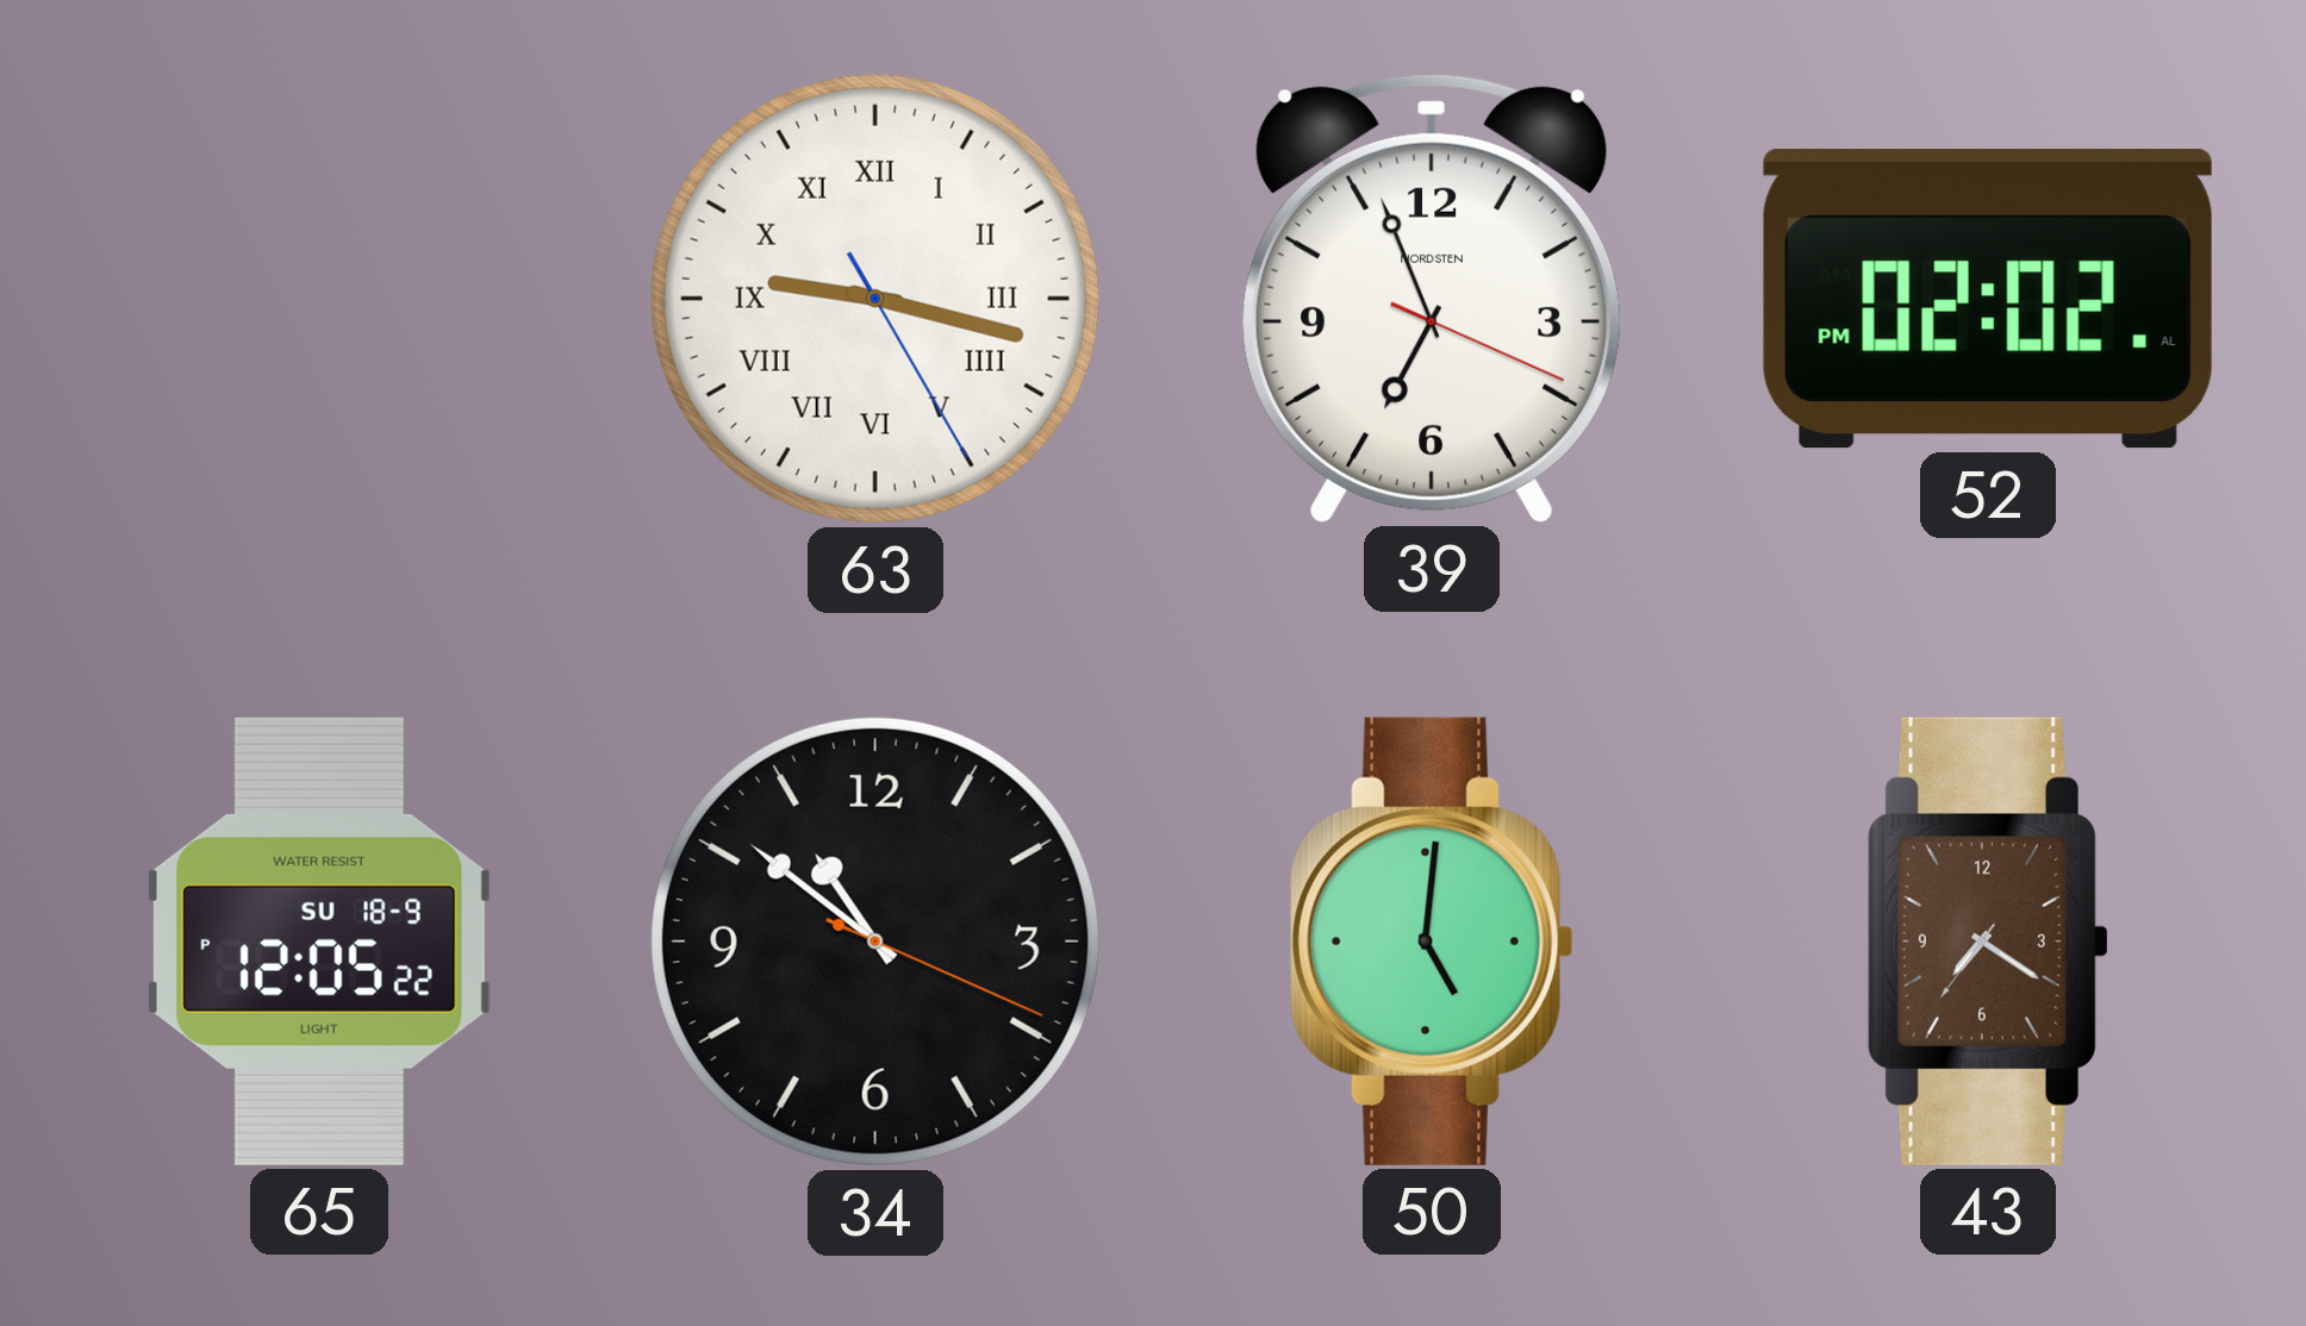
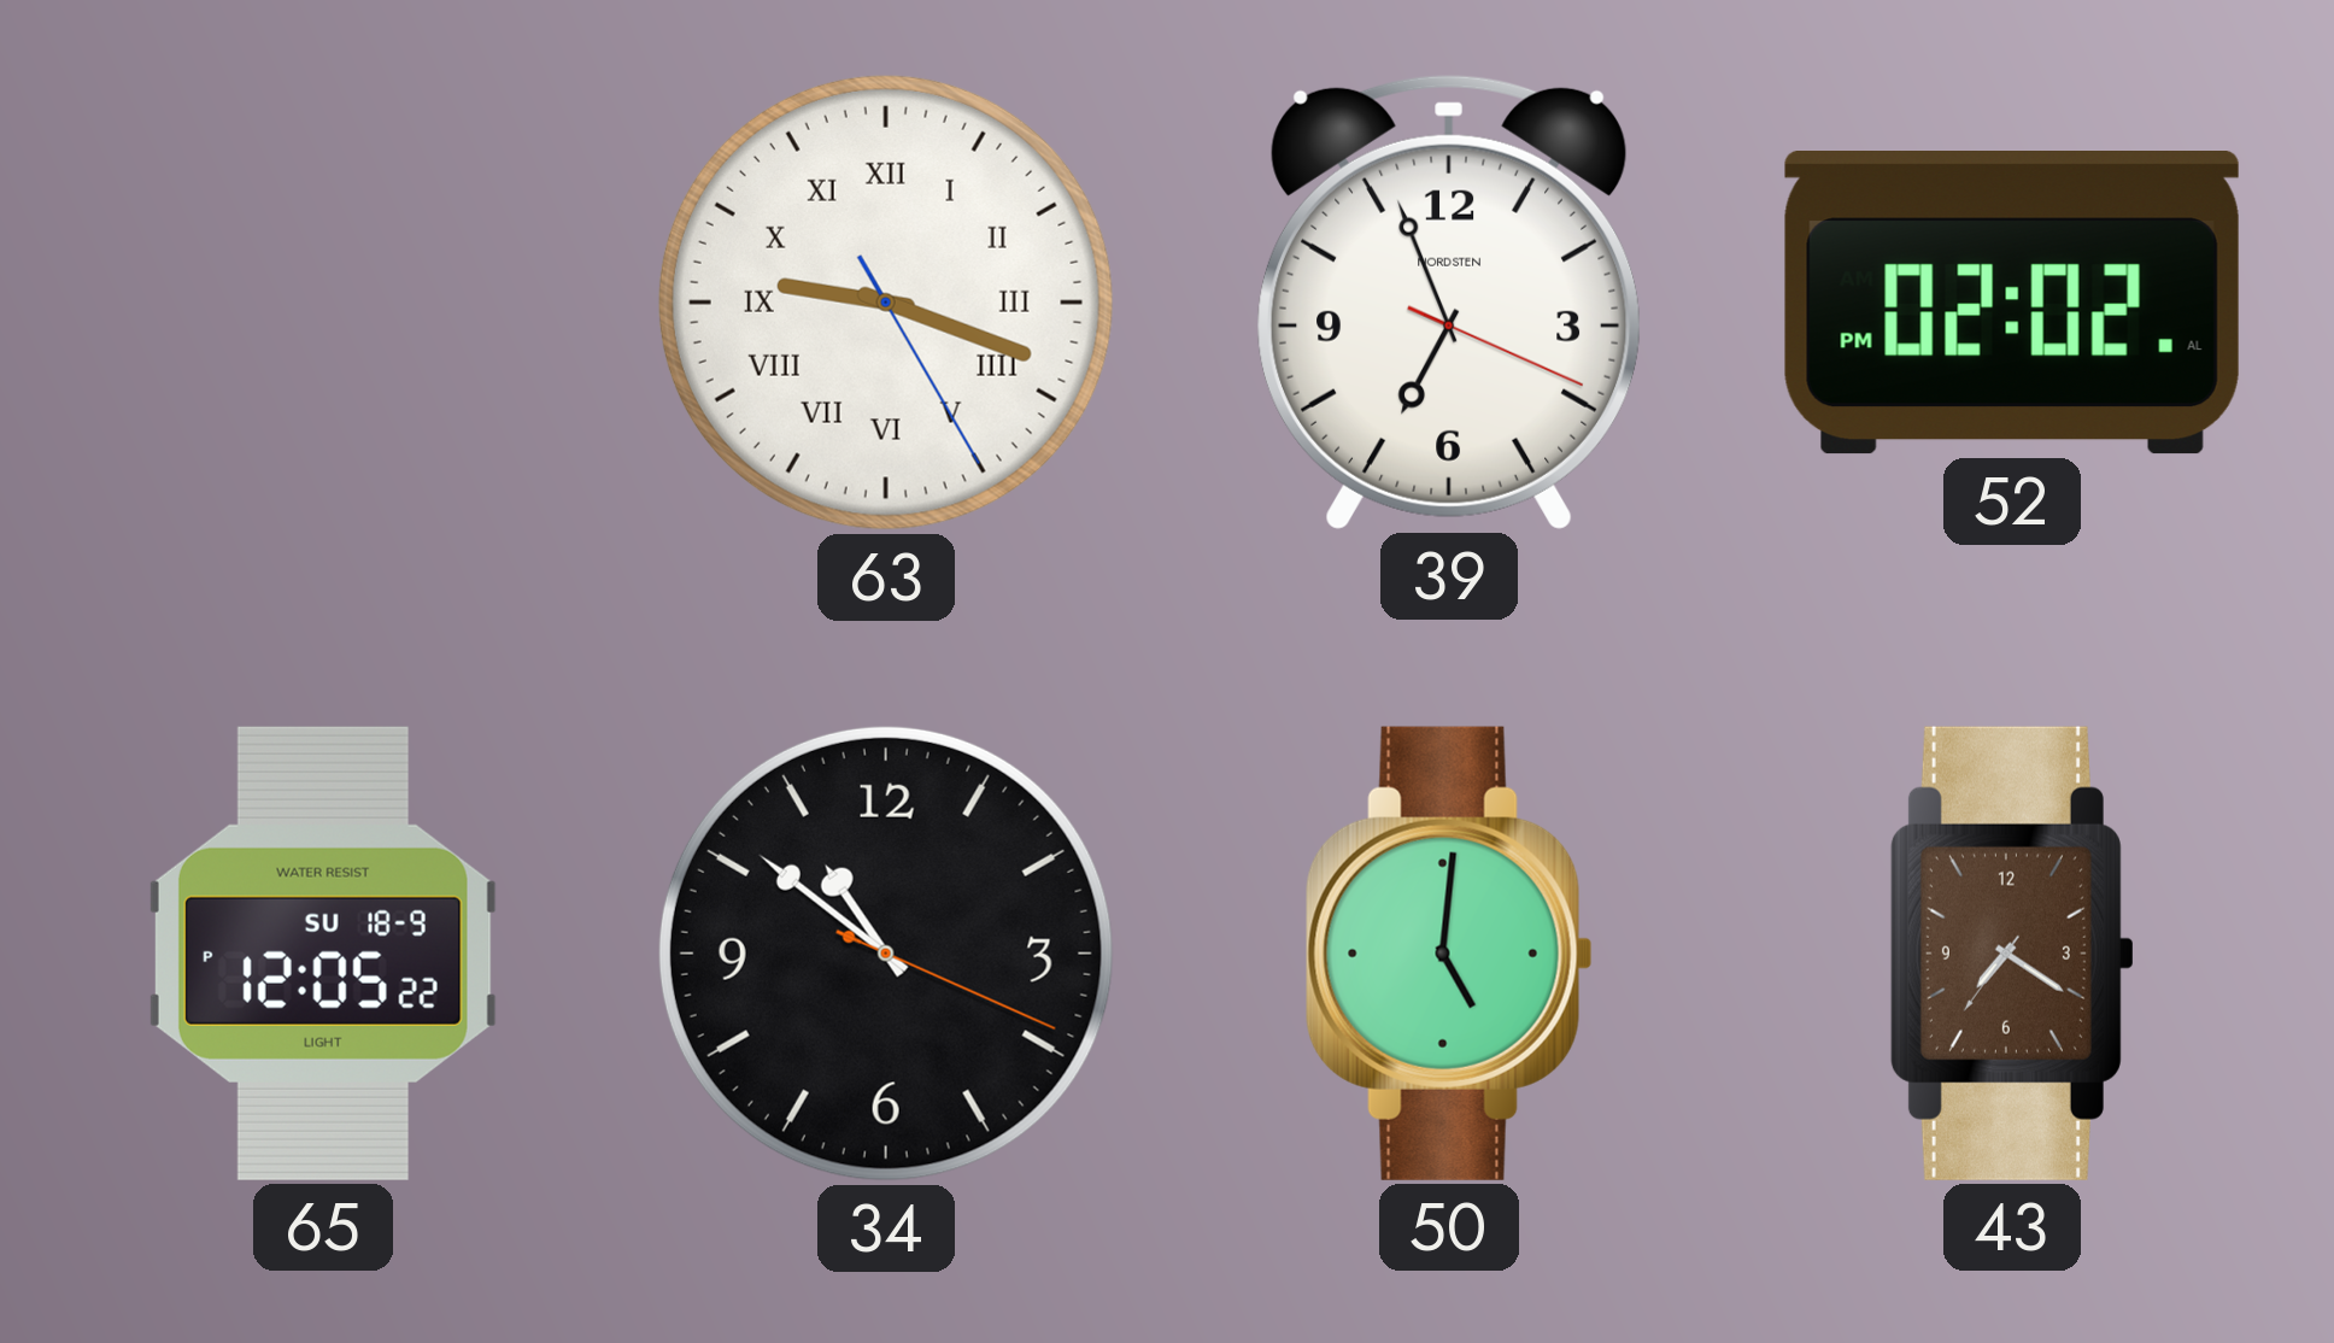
63: 9:17 -> 9:18 (886, 303)
